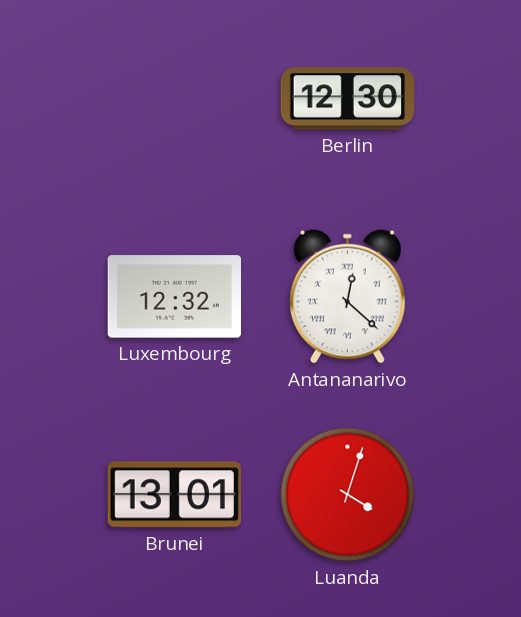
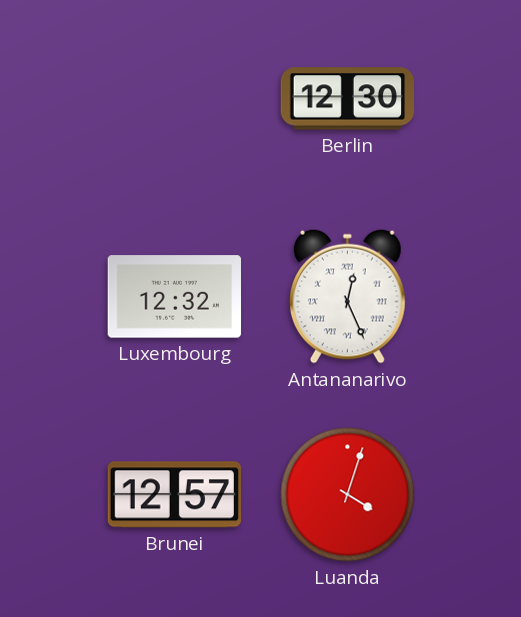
Antananarivo: 12:22 -> 12:26 (347, 296)
Brunei: 13:01 -> 12:57 (174, 495)
